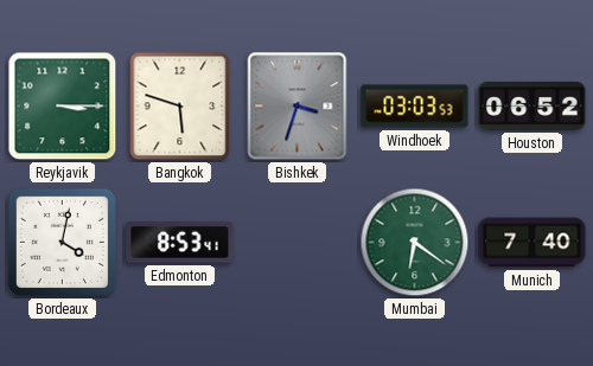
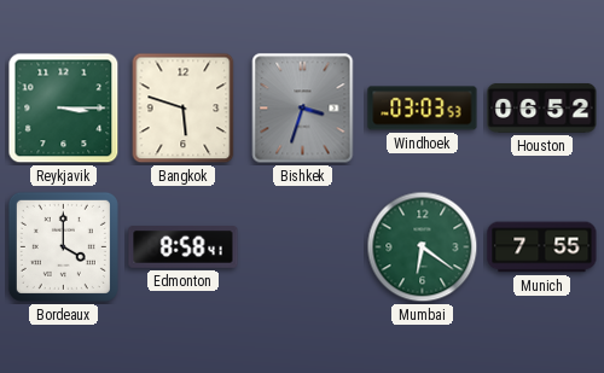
Bordeaux: 4:02 -> 4:00 (63, 246)
Edmonton: 8:53 -> 8:58 (184, 247)
Munich: 7:40 -> 7:55 (542, 247)
